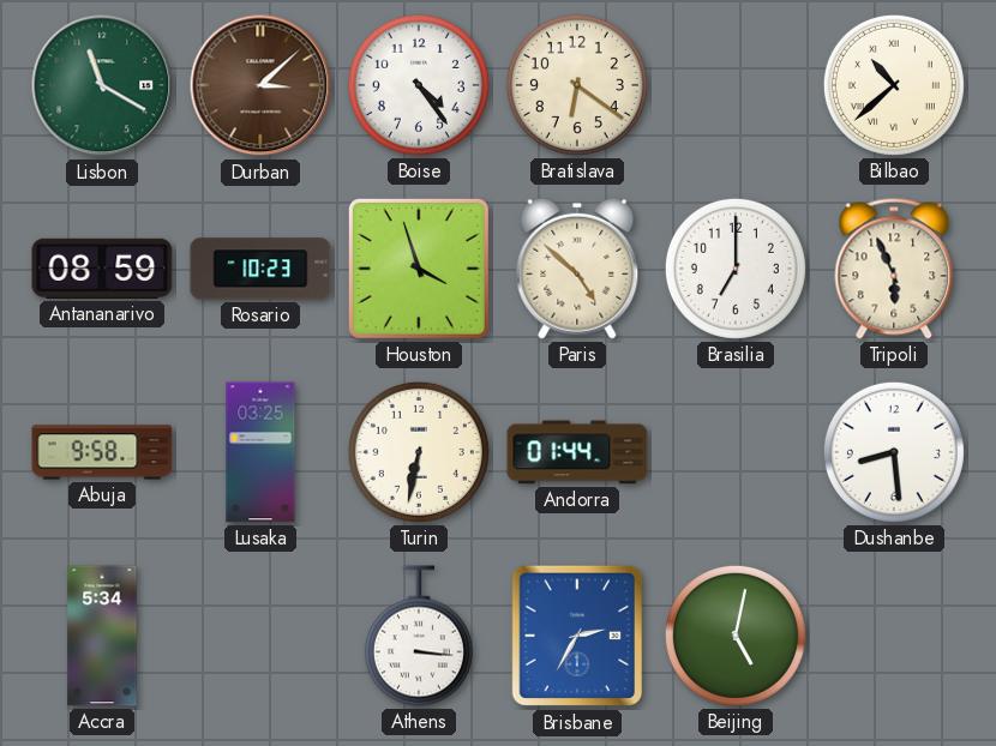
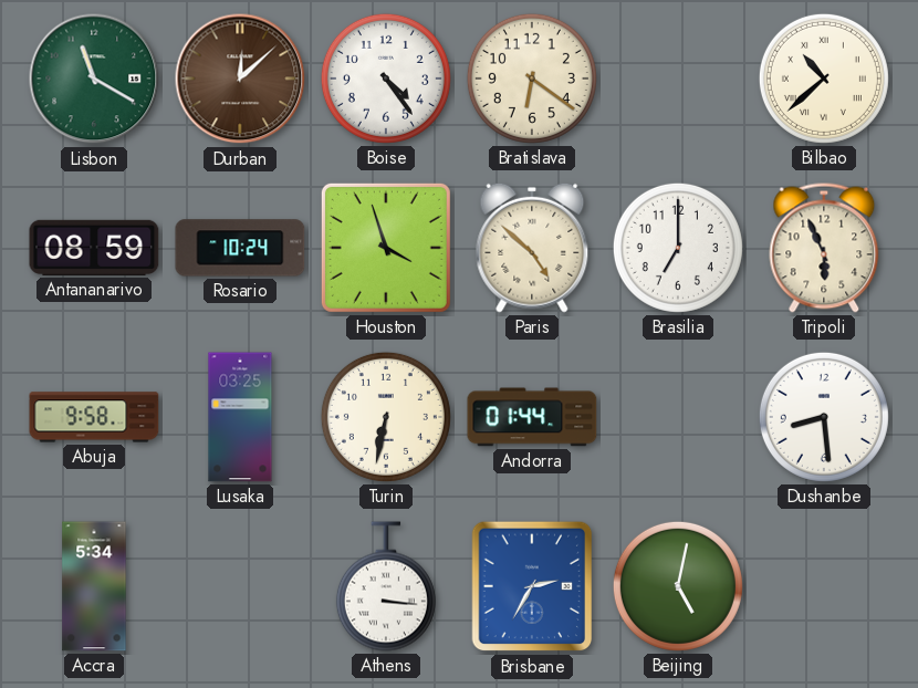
Durban: 3:08 -> 12:08 (240, 79)
Rosario: 10:23 -> 10:24 (240, 248)
